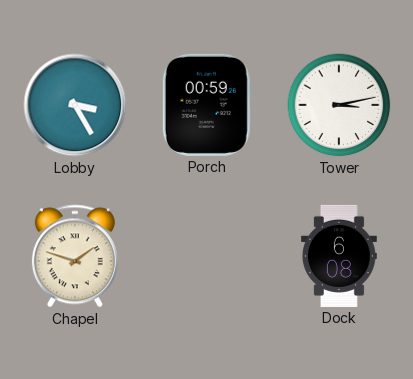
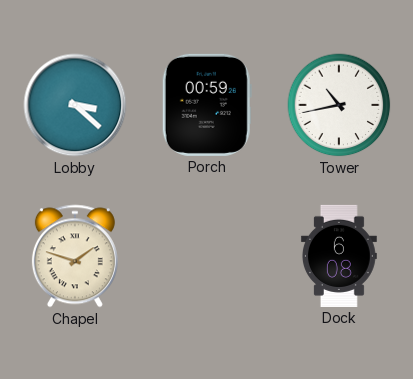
Lobby: 3:25 -> 3:22 (75, 105)
Tower: 3:13 -> 10:43 (339, 105)
